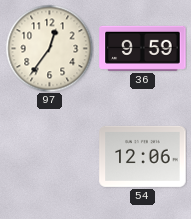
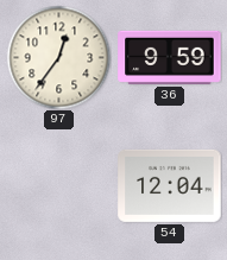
54: 12:06 -> 12:04 (170, 185)
